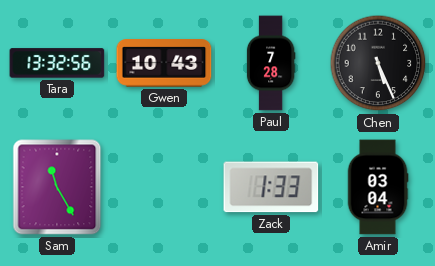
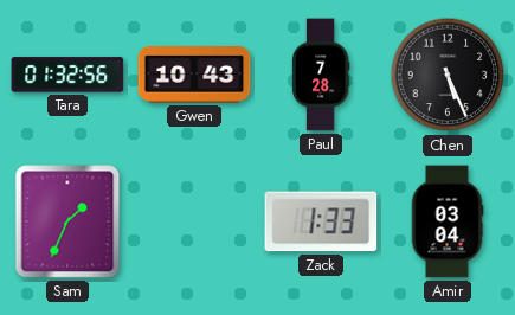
Tara: 13:32 -> 01:32 (67, 75)
Sam: 11:25 -> 1:34 (67, 221)
